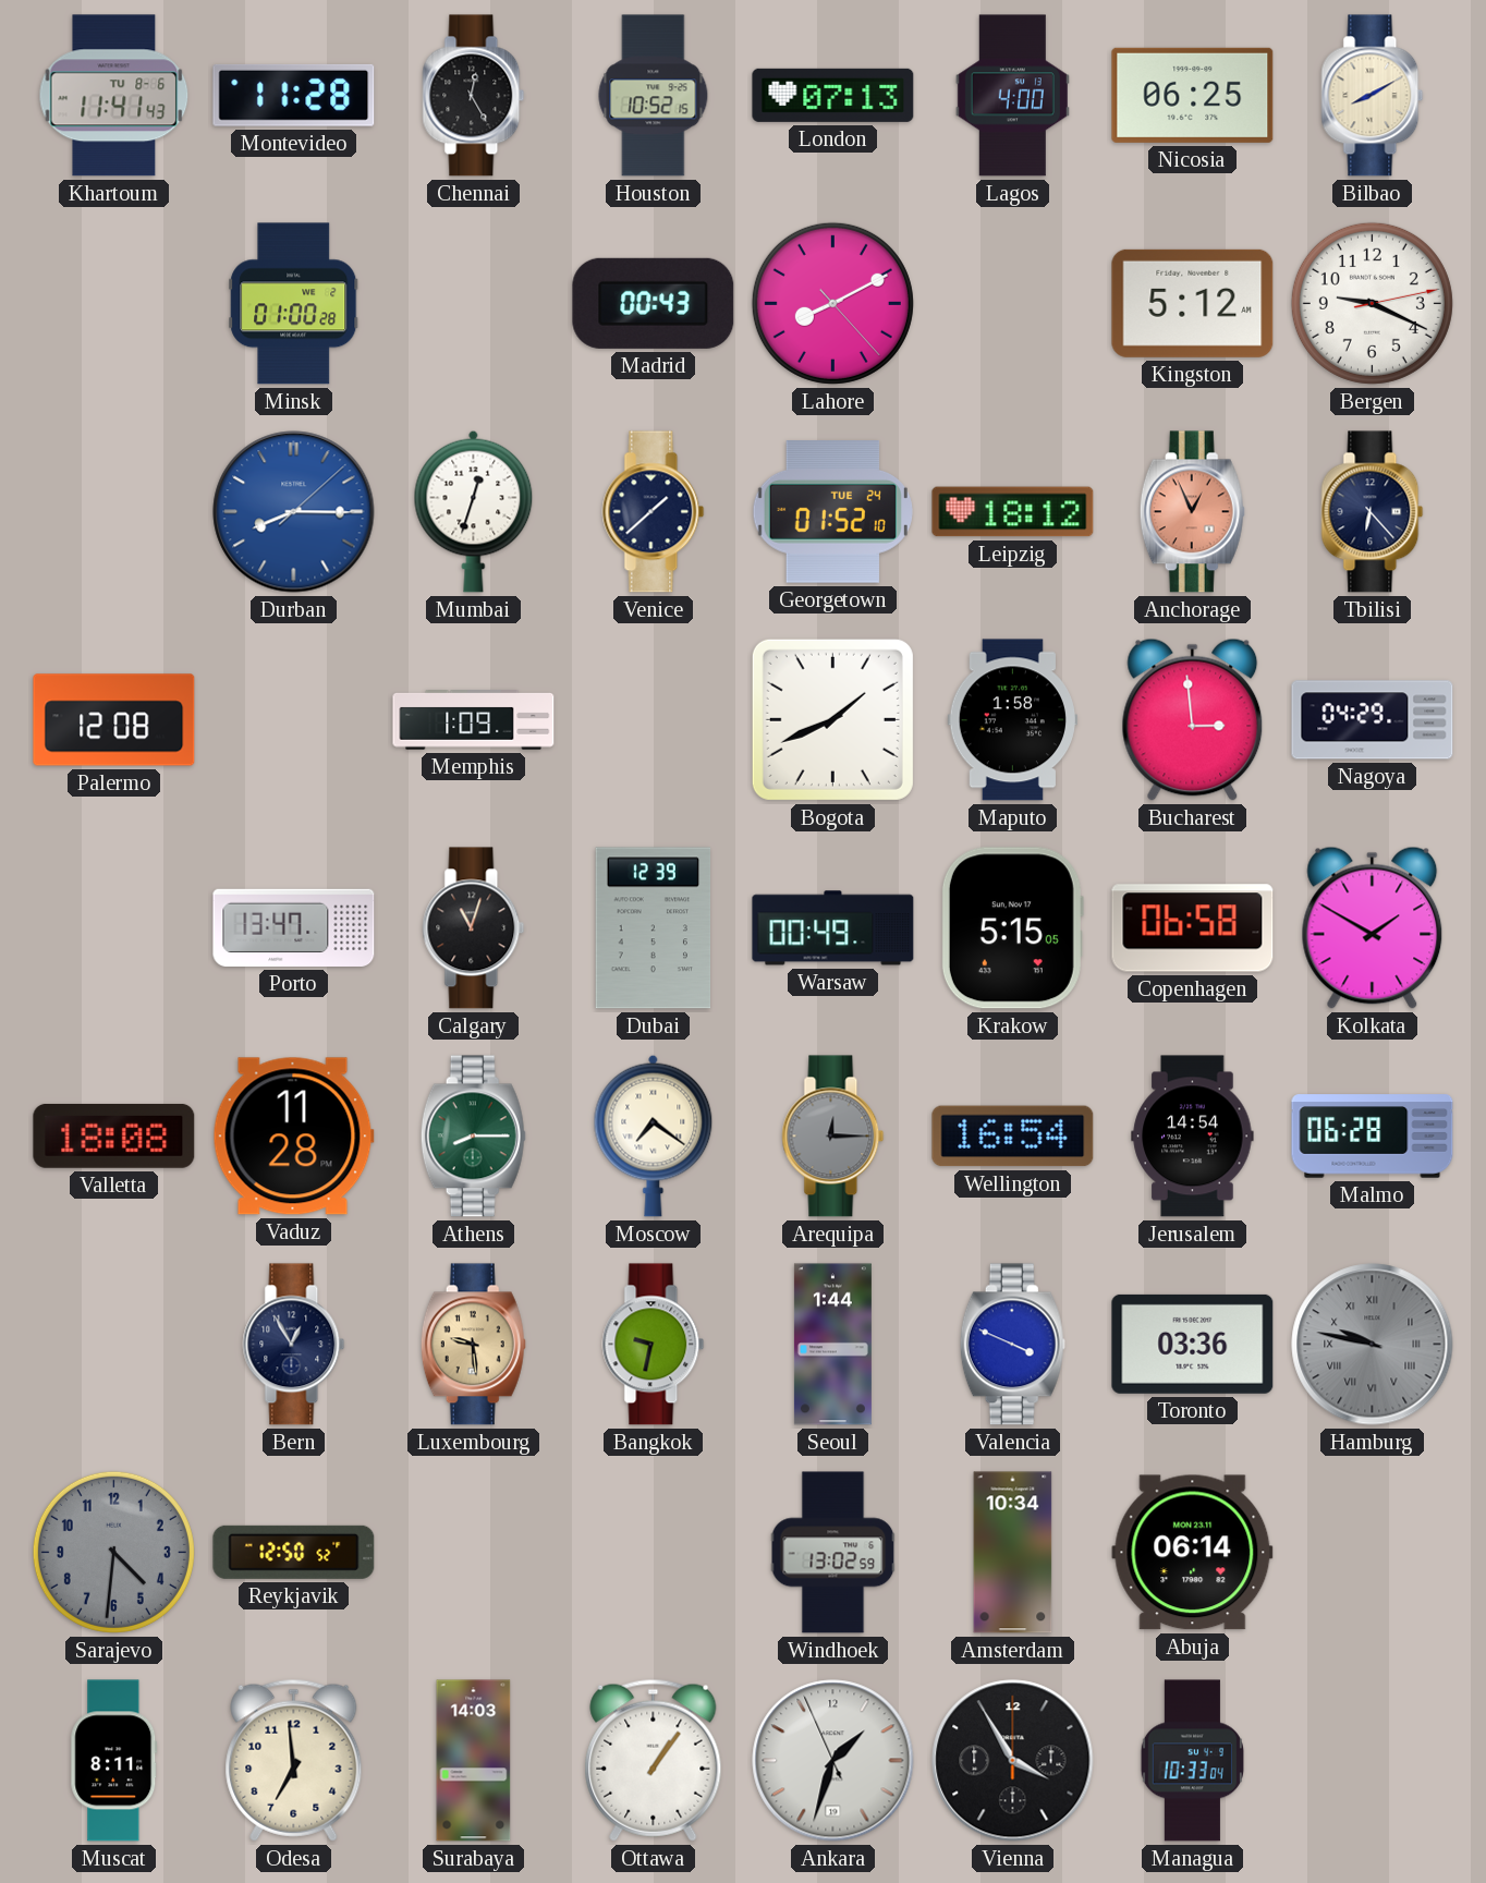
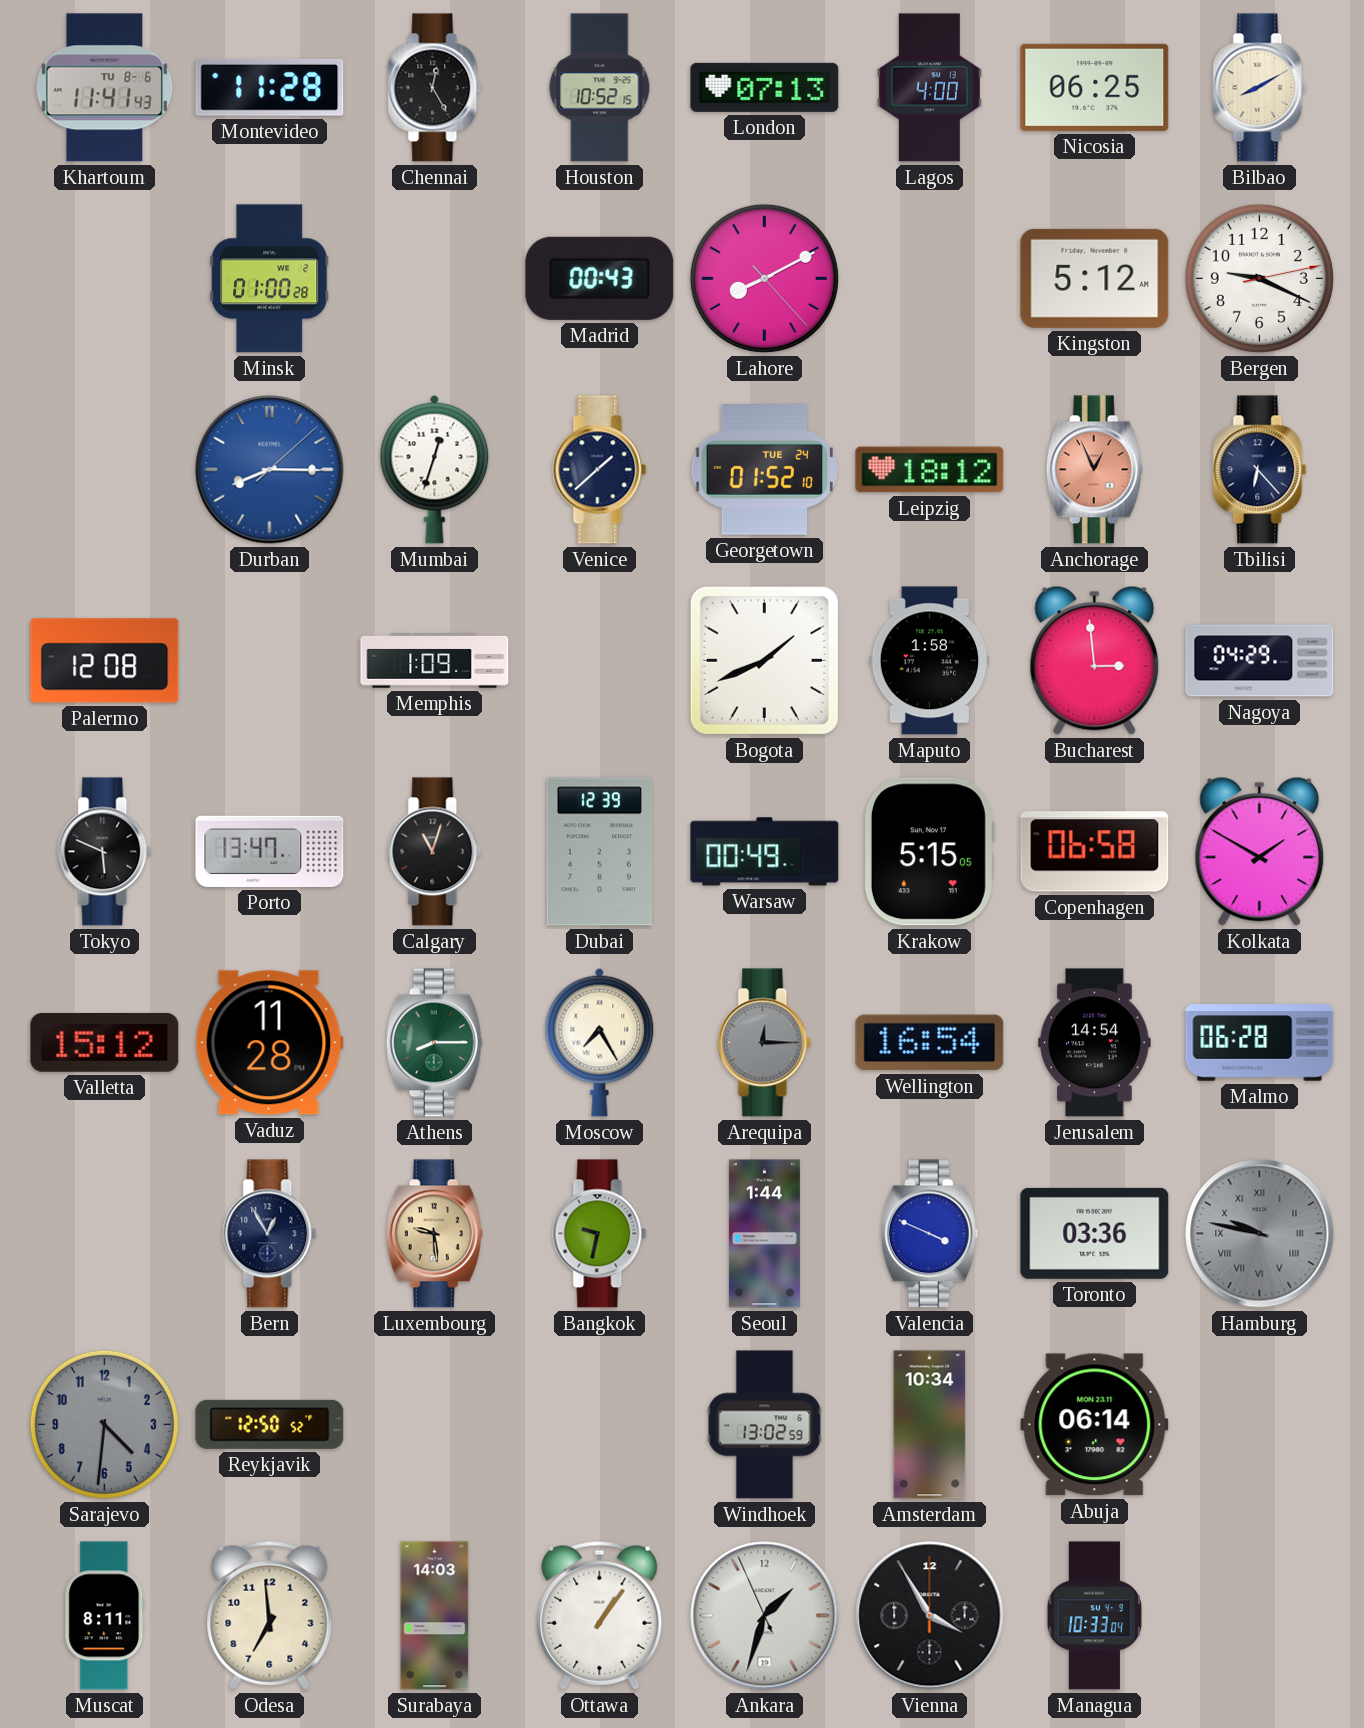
Tokyo: none -> 5:49 (105, 852)
Valletta: 18:08 -> 15:12 (105, 1042)
Moscow: 7:21 -> 7:25 (600, 1042)
